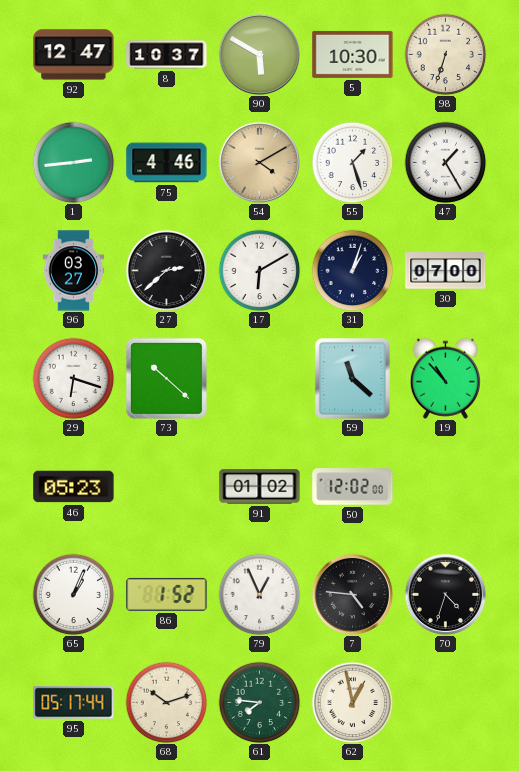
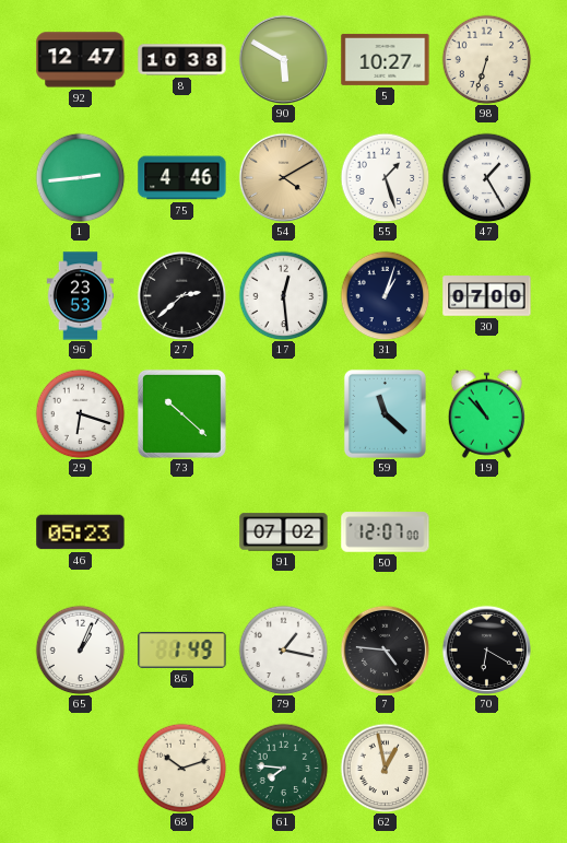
8: 10:37 -> 10:38 (182, 60)
5: 10:30 -> 10:27 (386, 59)
96: 03:27 -> 23:53 (81, 296)
17: 6:10 -> 12:29 (283, 295)
91: 01:02 -> 07:02 (284, 532)
50: 12:02 -> 12:07 (386, 532)
86: 1:52 -> 1:49 (182, 649)
79: 12:56 -> 1:17 (283, 649)
70: 4:33 -> 6:20 (486, 649)
95: 05:17 -> none (74, 703)
